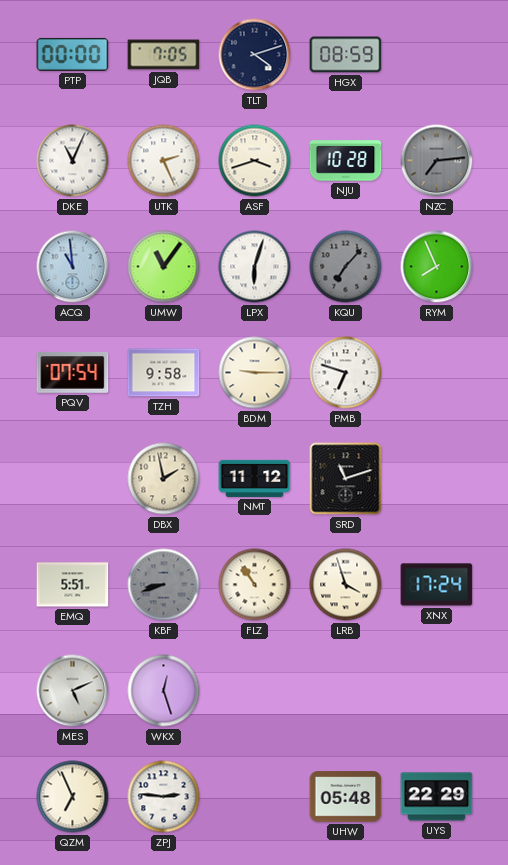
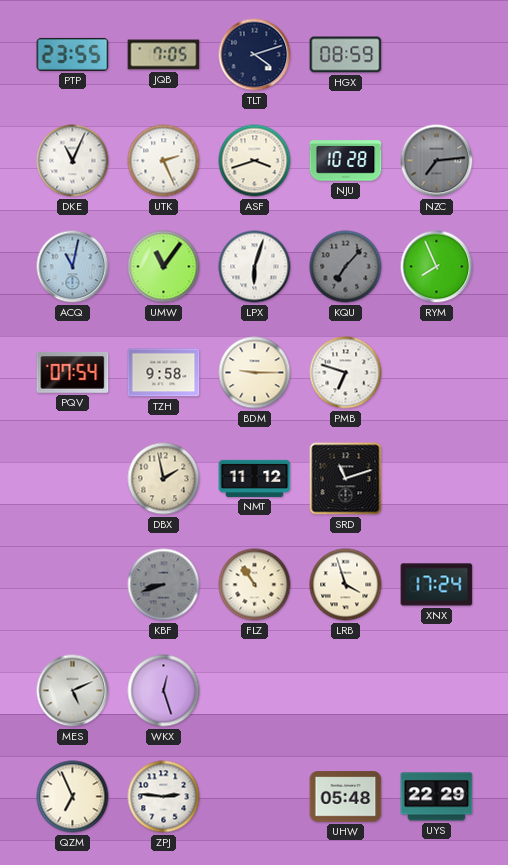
PTP: 00:00 -> 23:55 (73, 54)
ACQ: 10:59 -> 11:02 (73, 267)
EMQ: 5:51 -> none (73, 585)
